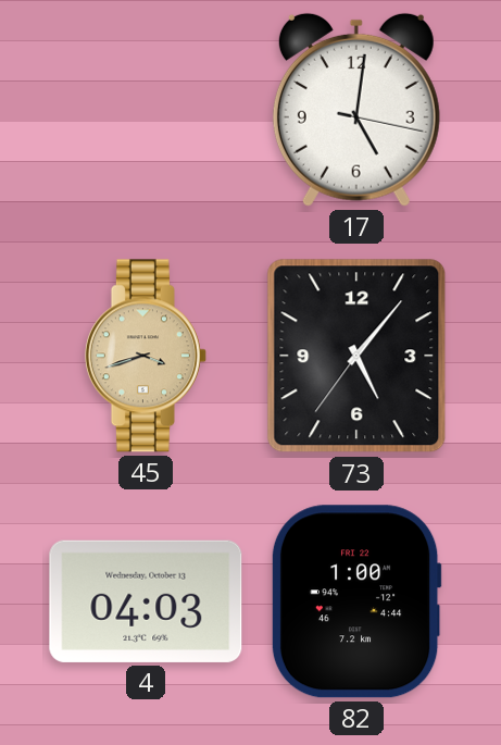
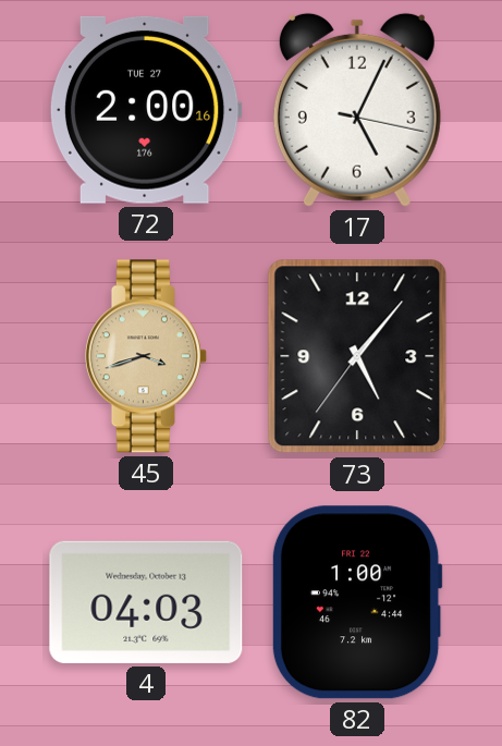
72: none -> 2:00 (146, 110)
17: 5:01 -> 5:04 (357, 110)
